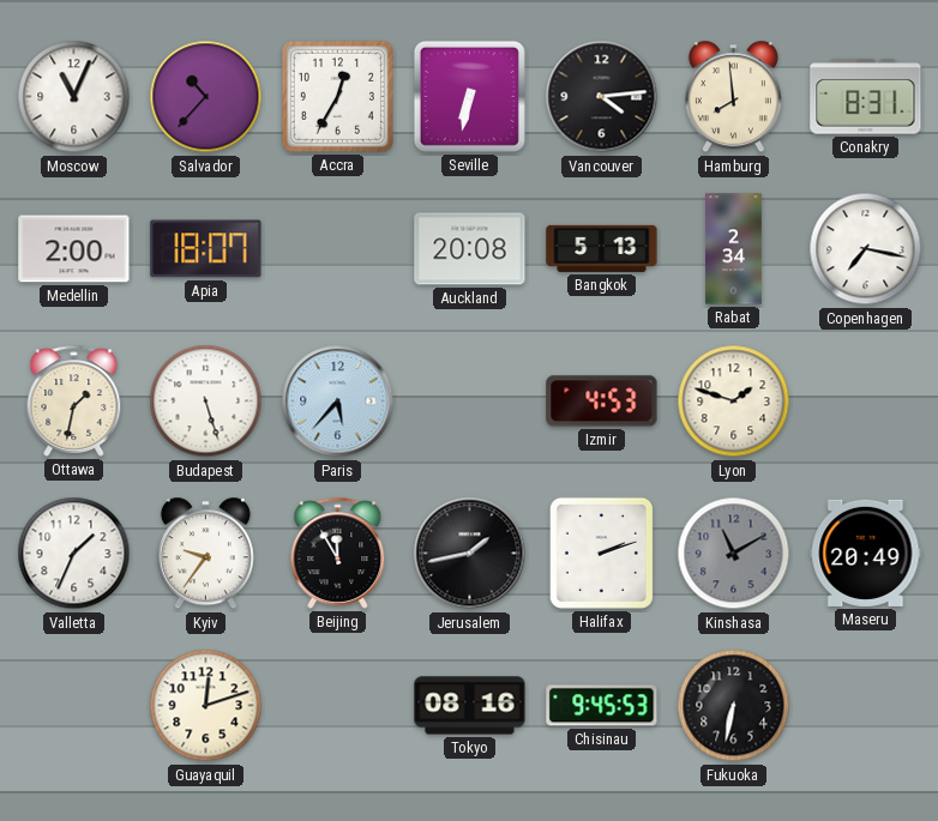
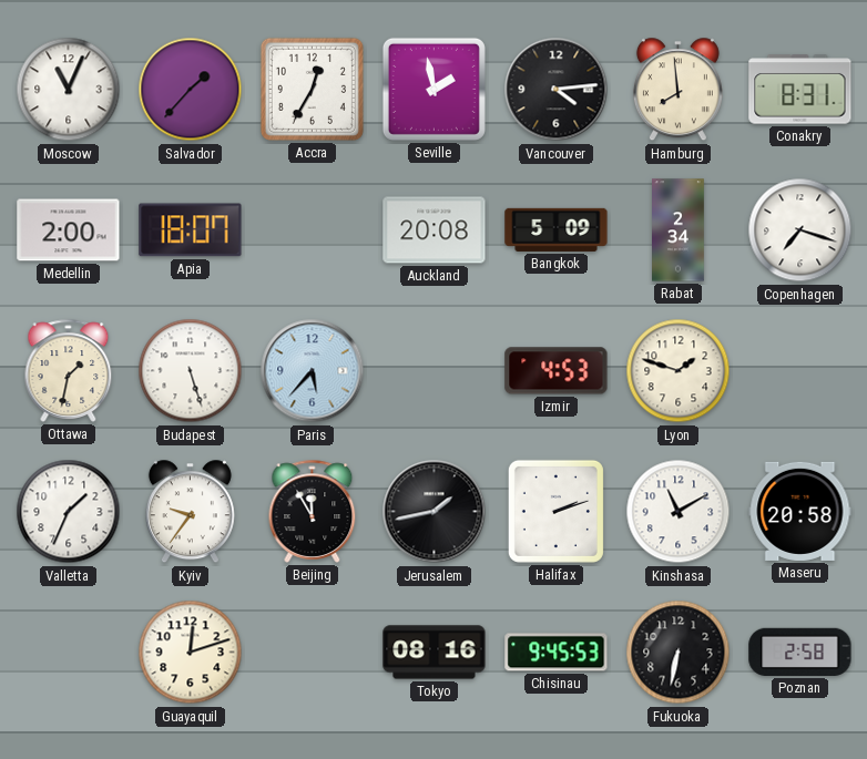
Salvador: 10:37 -> 1:37 (191, 90)
Seville: 6:32 -> 1:58 (433, 89)
Bangkok: 5:13 -> 5:09 (557, 229)
Copenhagen: 7:17 -> 7:18 (800, 230)
Kinshasa dial: grey -> white (679, 512)
Maseru: 20:49 -> 20:58 (800, 511)
Poznan: none -> 2:58 (800, 652)
